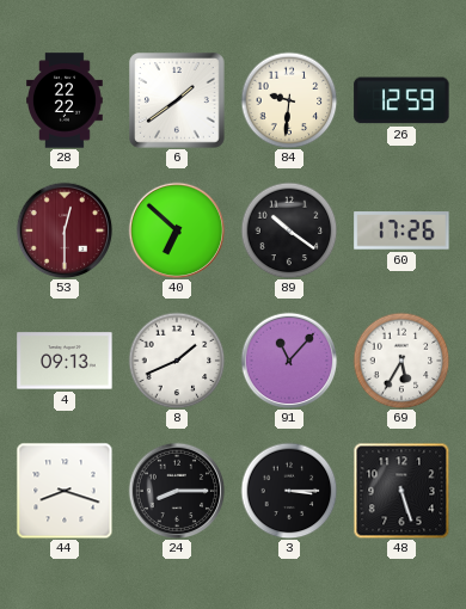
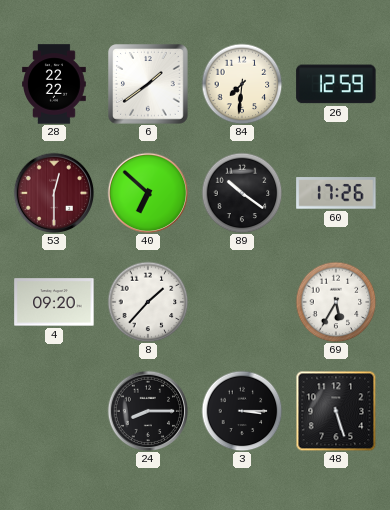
84: 9:31 -> 7:31 (242, 84)
4: 09:13 -> 09:20 (54, 302)
8: 1:41 -> 1:37 (148, 302)
91: 11:07 -> none (289, 361)
44: 8:18 -> none (65, 491)
